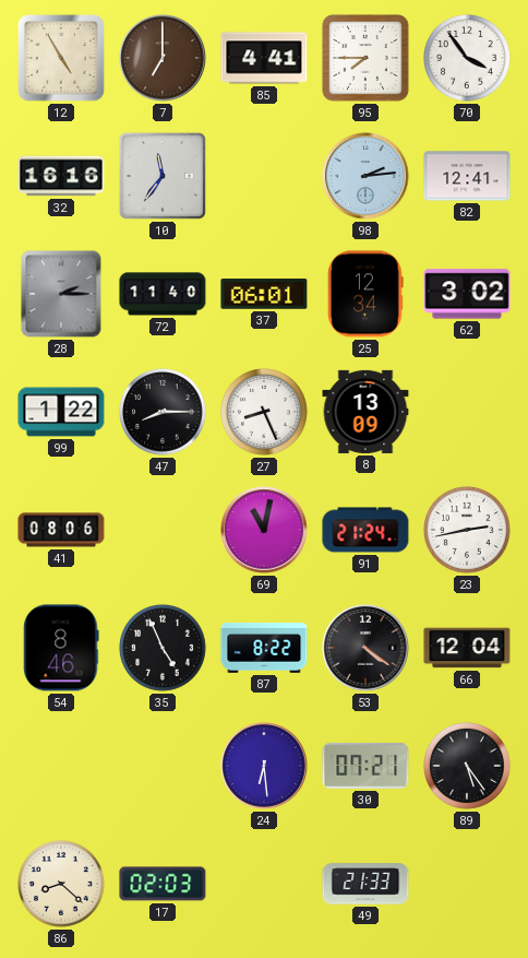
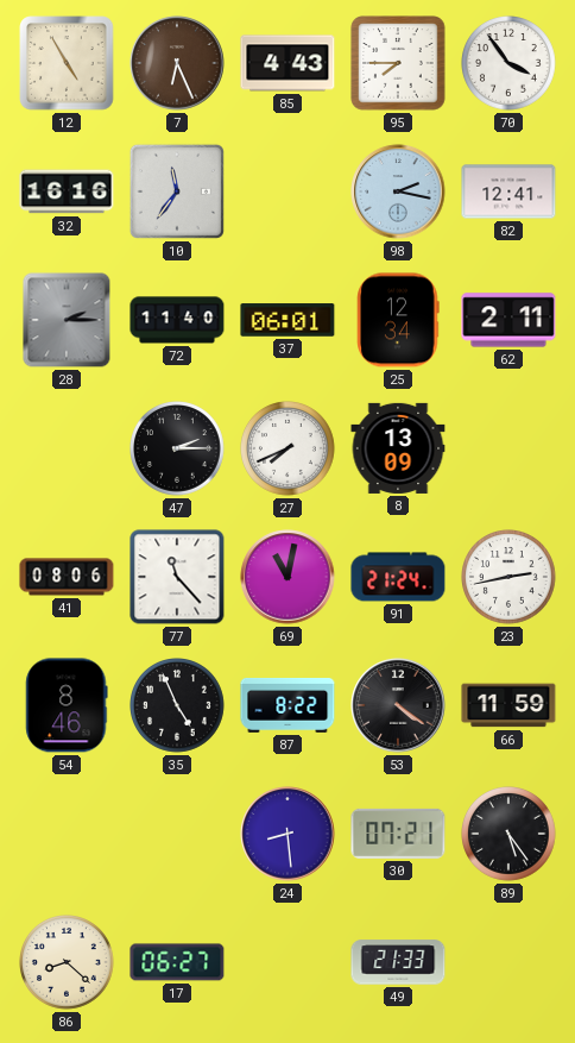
7: 7:00 -> 6:26 (177, 63)
85: 4:41 -> 4:43 (287, 63)
98: 2:14 -> 2:17 (398, 191)
62: 3:02 -> 2:11 (508, 320)
99: 1:22 -> none (61, 412)
47: 8:15 -> 2:15 (178, 450)
27: 8:26 -> 7:41 (289, 450)
77: none -> 11:23 (177, 577)
66: 12:04 -> 11:59 (508, 705)
24: 6:29 -> 8:29 (287, 834)
17: 02:03 -> 06:27 (177, 962)
